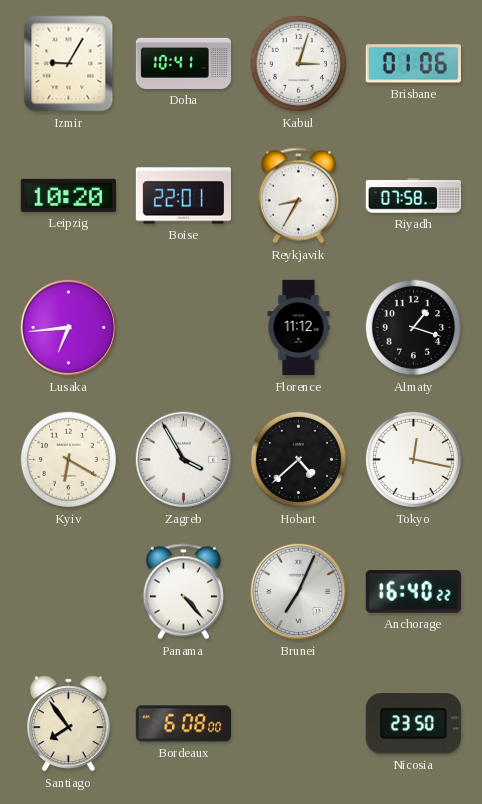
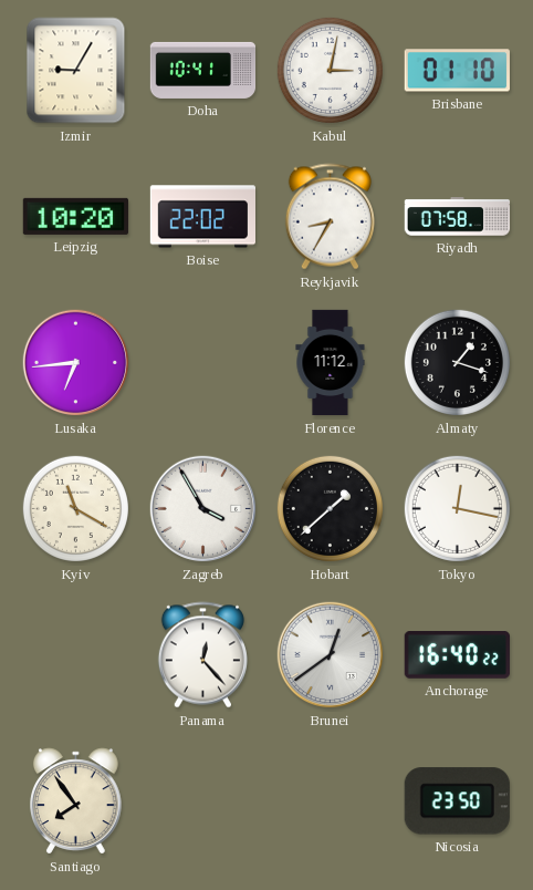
Kabul: 3:03 -> 3:02 (330, 70)
Brisbane: 01:06 -> 01:10 (457, 71)
Boise: 22:01 -> 22:02 (202, 217)
Kyiv: 6:20 -> 11:20 (75, 508)
Hobart: 4:38 -> 1:38 (330, 508)
Panama: 4:23 -> 12:23 (202, 655)
Brunei: 7:04 -> 12:39 (331, 655)
Bordeaux: 6:08 -> none (183, 724)
